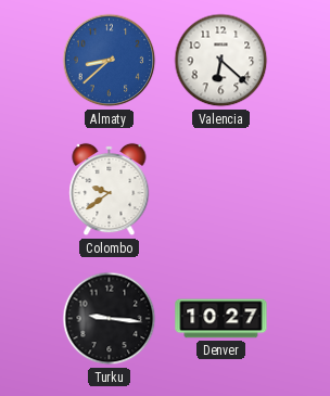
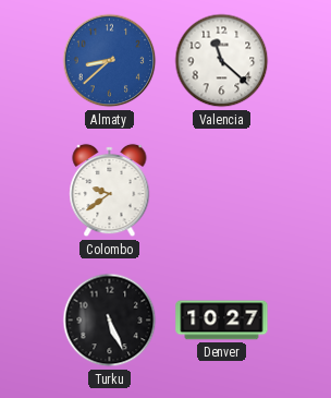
Valencia: 6:22 -> 11:22 (222, 61)
Turku: 9:16 -> 5:26 (110, 321)
